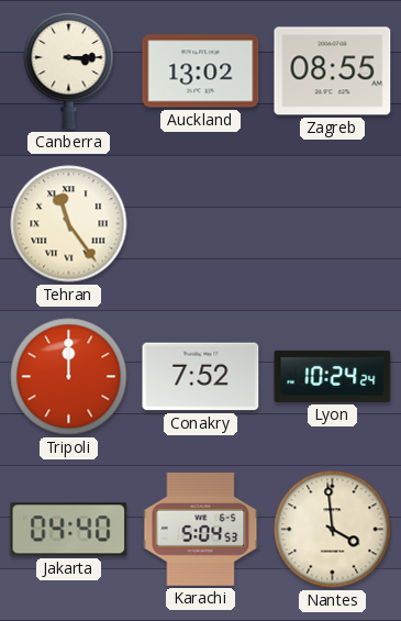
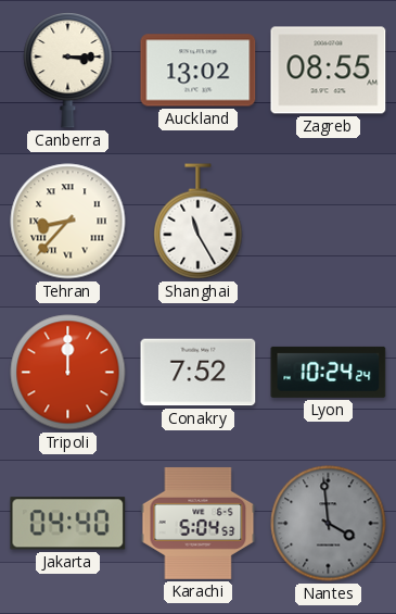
Tehran: 11:24 -> 8:37 (68, 222)
Shanghai: none -> 11:25 (199, 222)
Nantes dial: cream -> grey (329, 524)
